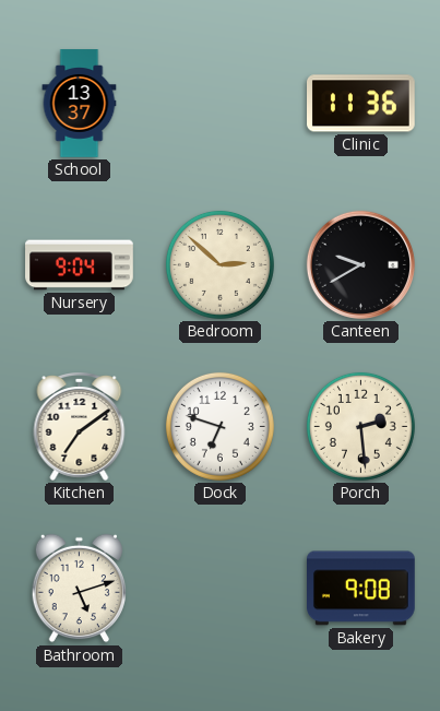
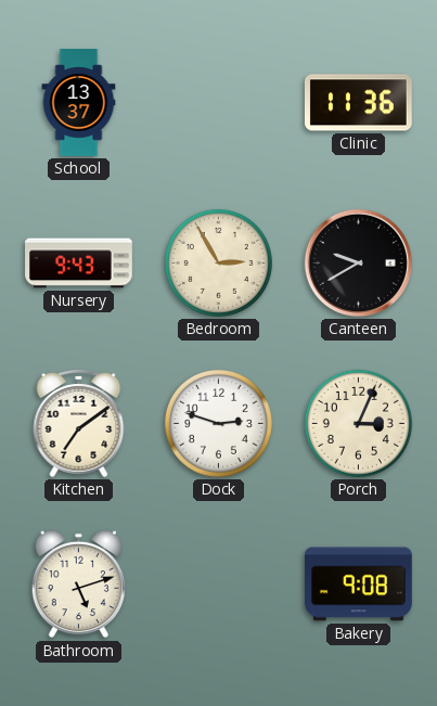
Nursery: 9:04 -> 9:43 (79, 264)
Bedroom: 2:52 -> 2:55 (218, 262)
Dock: 6:48 -> 2:48 (218, 423)
Porch: 2:29 -> 3:04 (358, 423)
